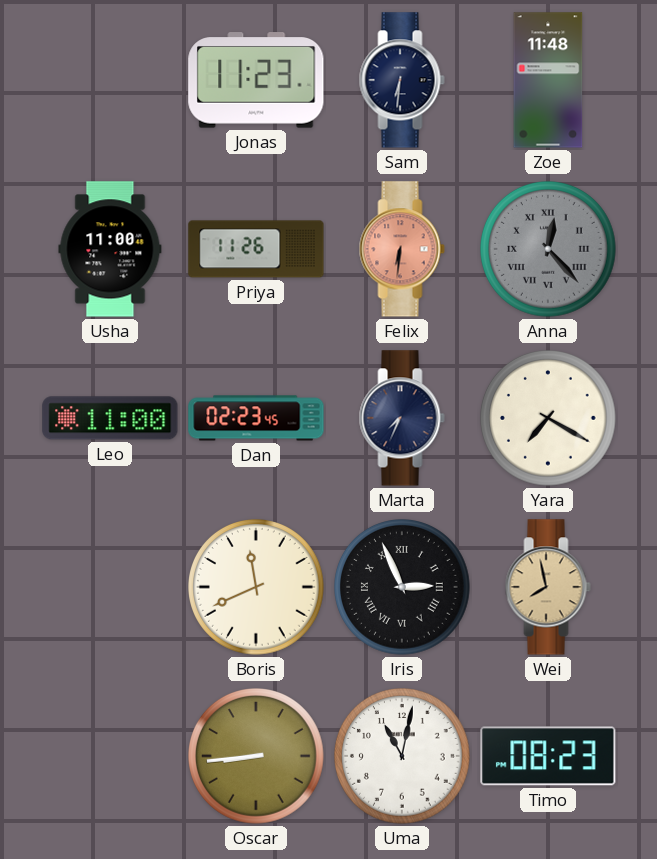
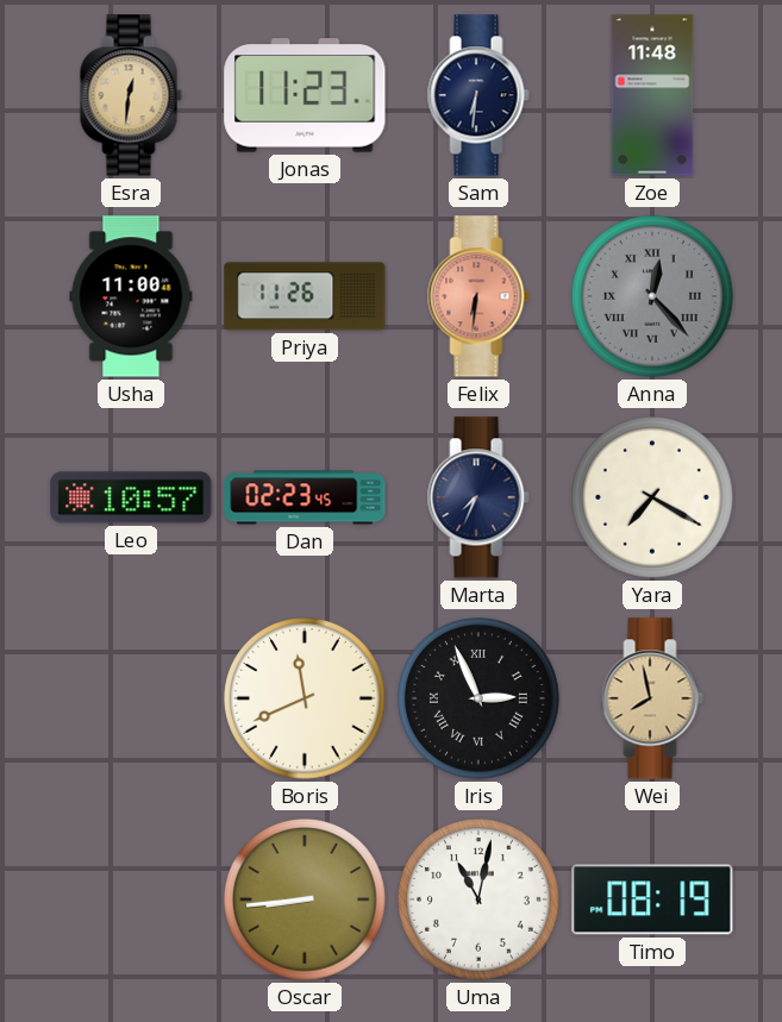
Esra: none -> 12:31 (131, 95)
Leo: 11:00 -> 10:57 (131, 497)
Timo: 08:23 -> 08:19 (652, 899)
